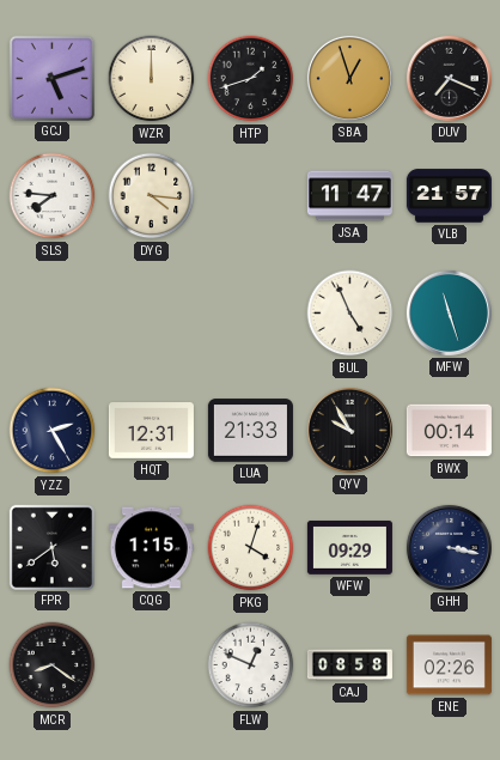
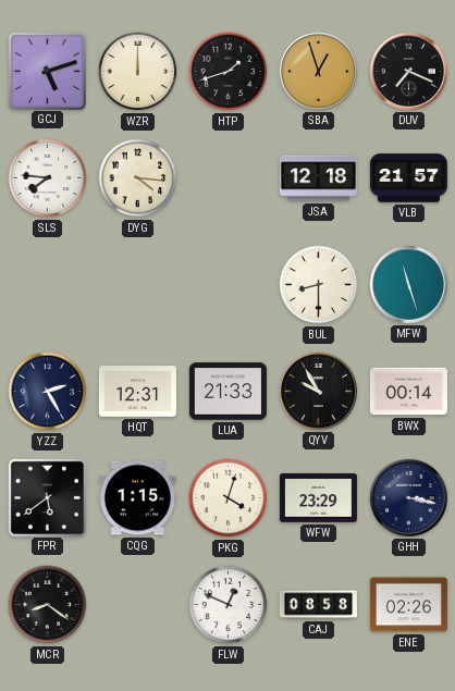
JSA: 11:47 -> 12:18 (318, 178)
BUL: 4:56 -> 8:30 (319, 285)
WFW: 09:29 -> 23:29 (318, 498)
